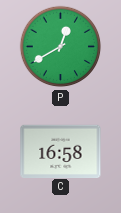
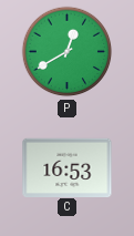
C: 16:58 -> 16:53 (68, 167)
